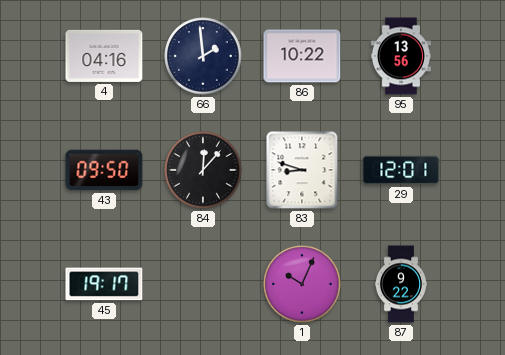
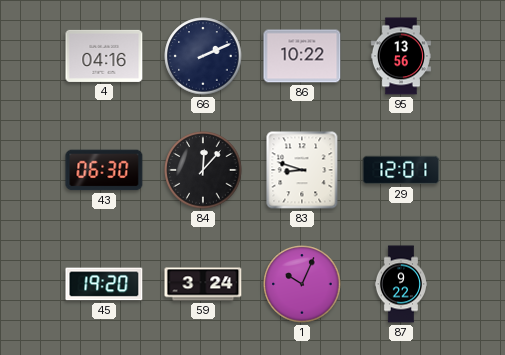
66: 1:59 -> 2:11 (203, 56)
43: 09:50 -> 06:30 (104, 170)
45: 19:17 -> 19:20 (104, 284)
59: none -> 3:24 (203, 284)
